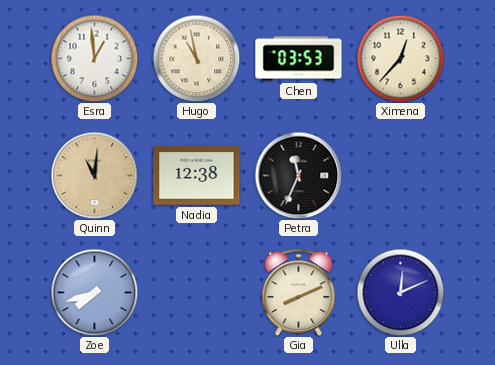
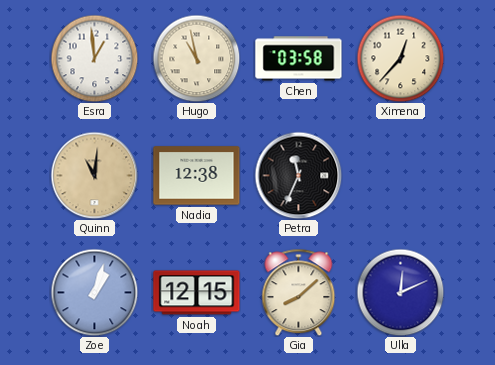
Chen: 03:53 -> 03:58 (299, 59)
Zoe: 7:42 -> 1:03 (94, 292)
Noah: none -> 12:15 (197, 293)
Gia: 8:11 -> 8:08 (299, 292)
